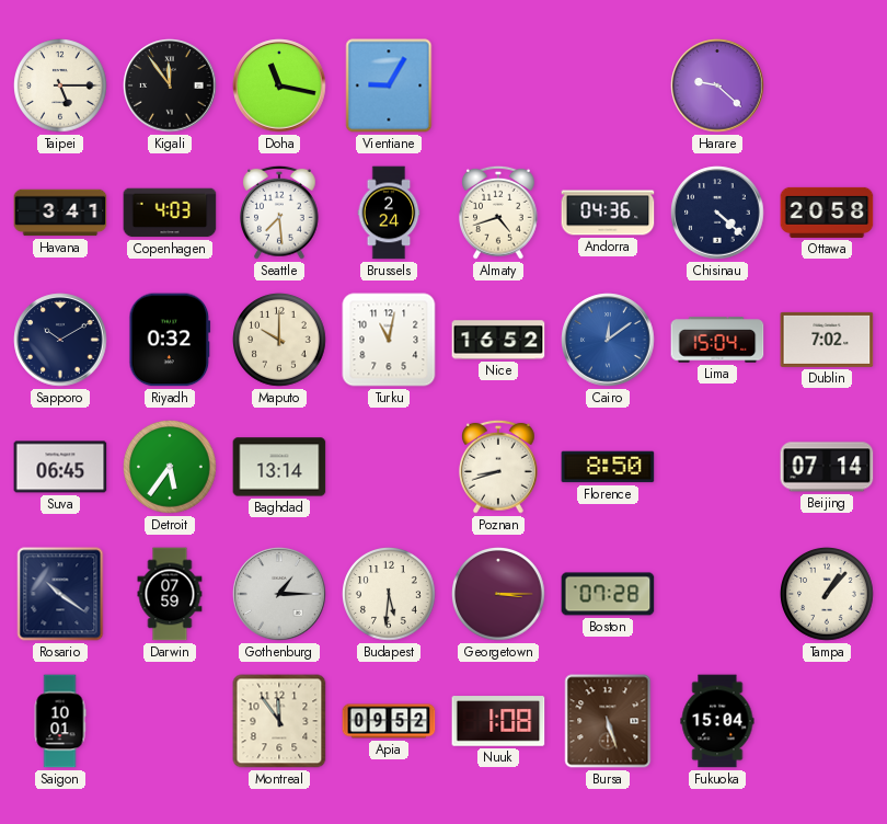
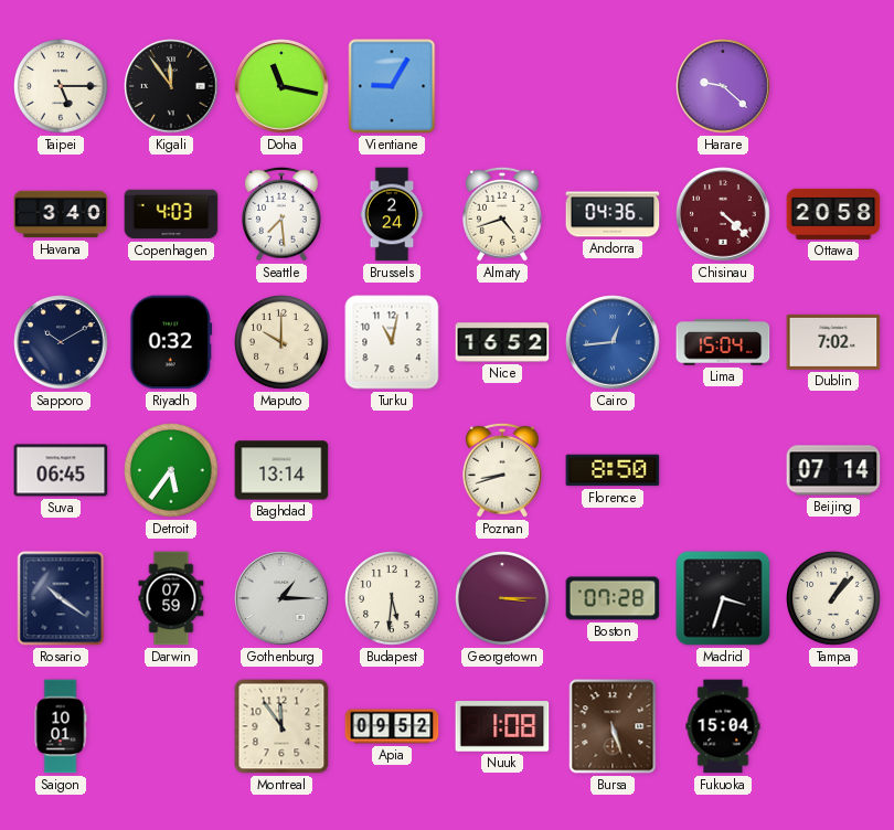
Havana: 3:41 -> 3:40 (61, 214)
Chisinau dial: navy -> burgundy (723, 214)
Cairo: 12:09 -> 12:44 (613, 342)
Madrid: none -> 3:33 (723, 598)
